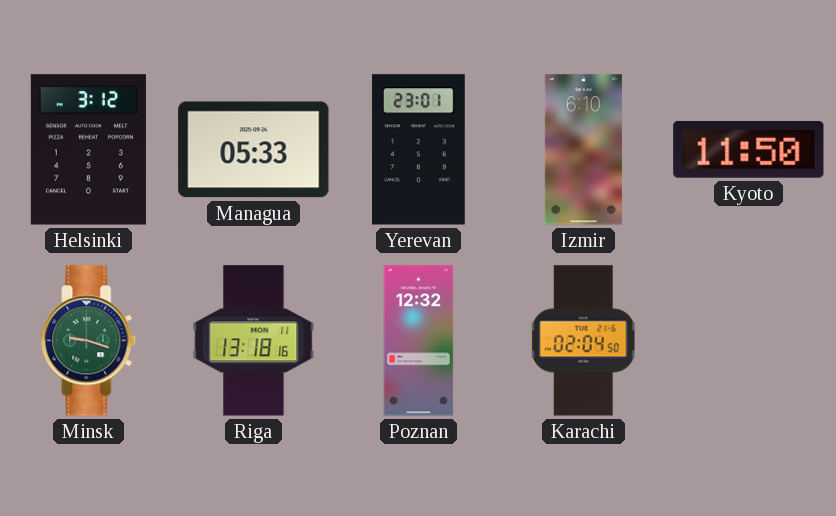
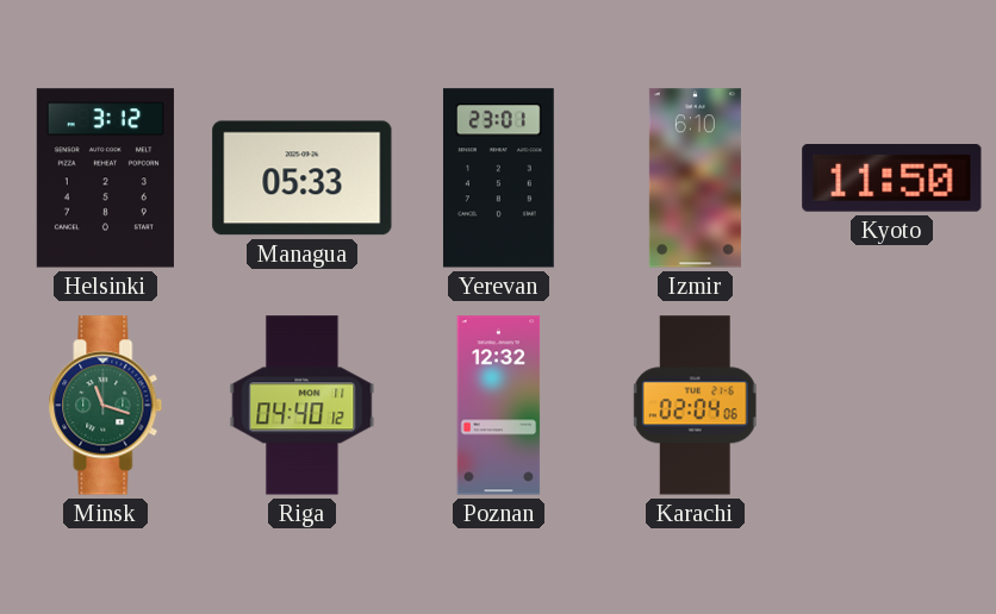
Minsk: 9:18 -> 11:18 (106, 406)
Riga: 13:18 -> 04:40 (303, 406)
Karachi: 02:04:50 -> 02:04:06 (695, 406)
